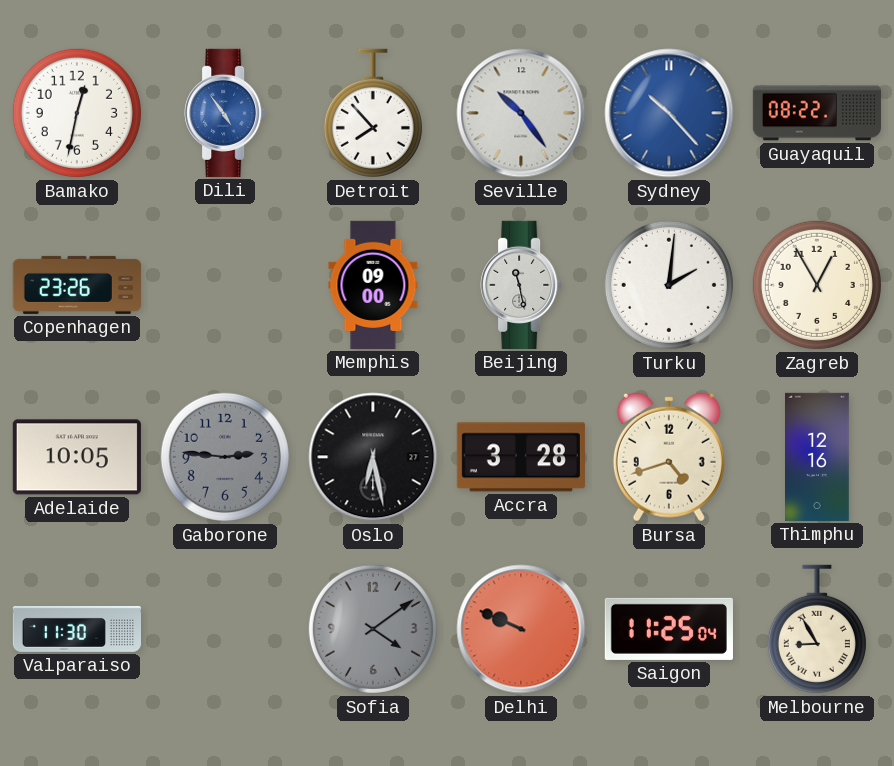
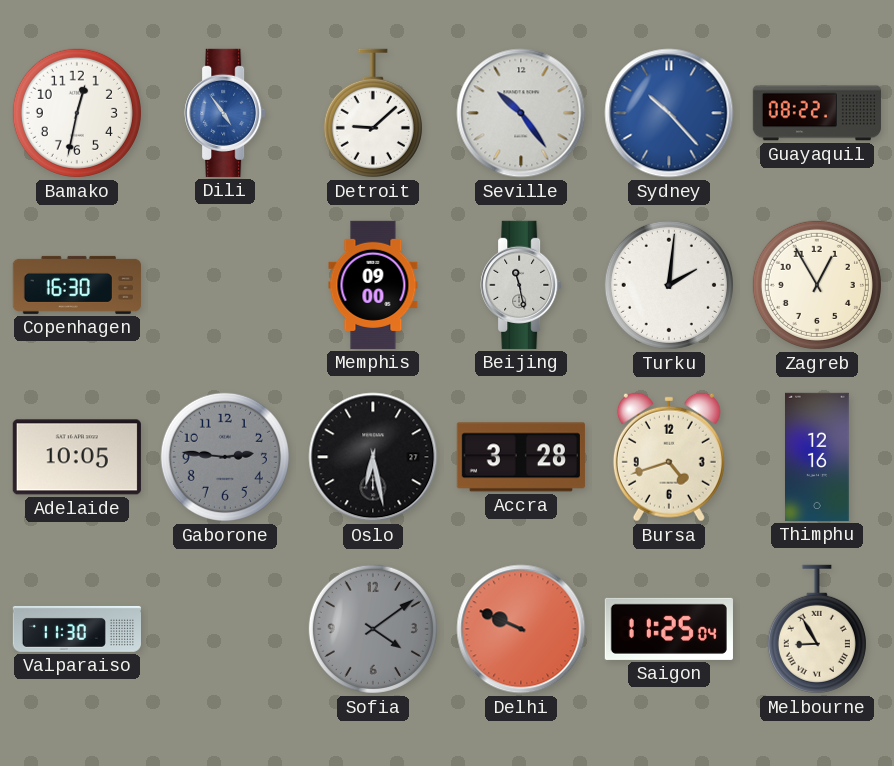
Detroit: 7:53 -> 9:08 (373, 113)
Copenhagen: 23:26 -> 16:30 (77, 285)
